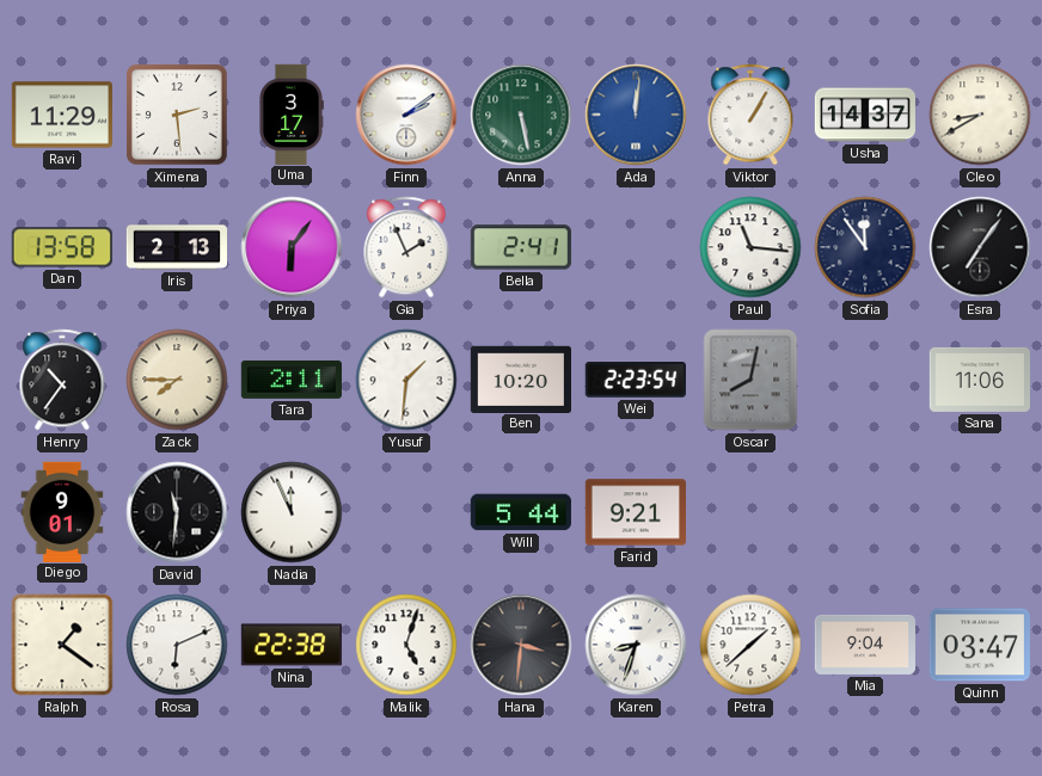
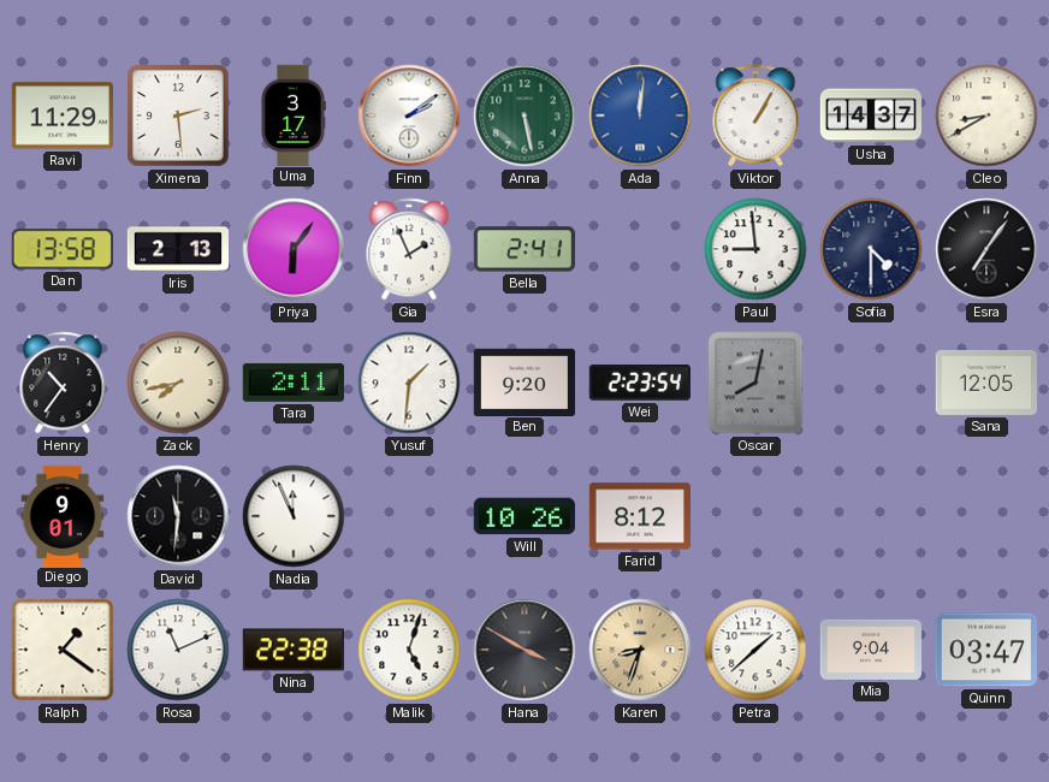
Paul: 11:16 -> 8:59 (755, 249)
Sofia: 11:54 -> 4:30 (871, 249)
Zack: 7:45 -> 7:43 (178, 383)
Ben: 10:20 -> 9:20 (523, 381)
Sana: 11:06 -> 12:05 (985, 383)
Will: 5:44 -> 10:26 (524, 516)
Farid: 9:21 -> 8:12 (639, 516)
Rosa: 6:11 -> 11:11 (178, 650)
Hana: 3:31 -> 3:50 (524, 650)
Karen dial: white -> champagne (640, 650)
